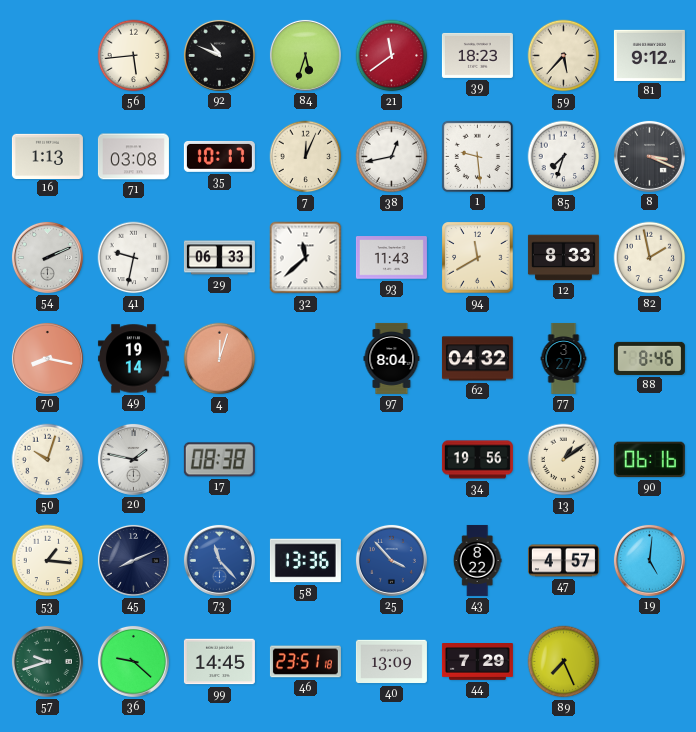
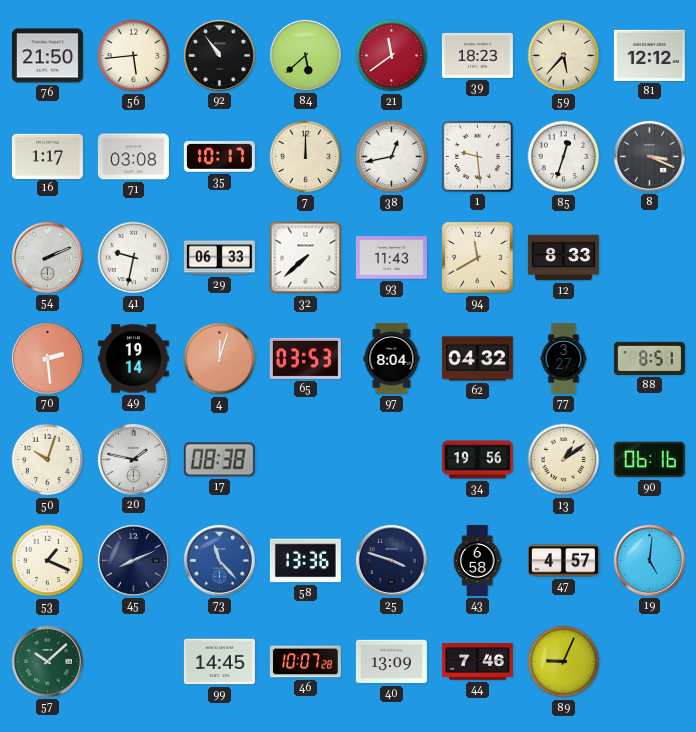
76: none -> 21:50 (47, 56)
92: 10:49 -> 10:54 (219, 55)
84: 5:33 -> 5:38 (305, 55)
81: 9:12 -> 12:12 (649, 55)
16: 1:13 -> 1:17 (47, 156)
7: 12:04 -> 12:00 (306, 157)
85: 7:33 -> 12:33 (564, 157)
32: 11:38 -> 7:38 (306, 258)
82: 1:58 -> none (650, 258)
70: 8:17 -> 2:29 (47, 358)
65: none -> 03:53 (305, 358)
88: 8:46 -> 8:51 (649, 358)
53: 1:16 -> 1:19 (48, 561)
25: 3:53 -> 3:48 (391, 560)
25 dial: blue -> navy (391, 560)
43: 8:22 -> 6:58 (477, 560)
57: 9:42 -> 10:08 (47, 661)
36: 9:22 -> none (133, 661)
46: 23:51 -> 10:07 (305, 662)
44: 7:29 -> 7:46 (477, 662)
89: 7:26 -> 9:04 (564, 662)
